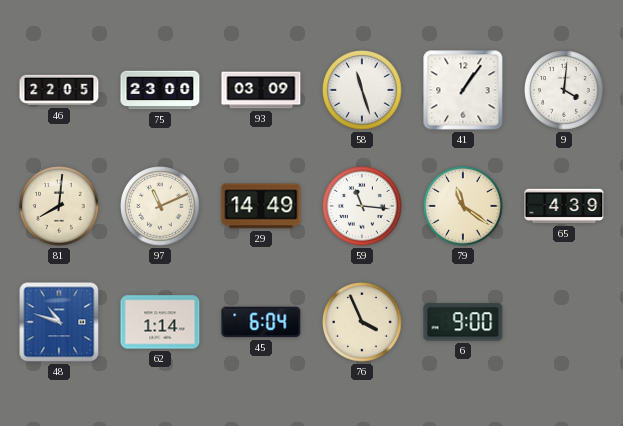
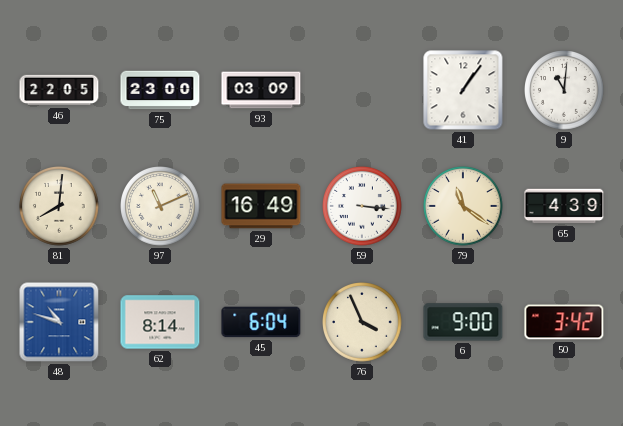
58: 11:27 -> none (362, 90)
9: 4:01 -> 11:01 (564, 90)
29: 14:49 -> 16:49 (261, 206)
59: 11:16 -> 3:16 (362, 206)
62: 1:14 -> 8:14 (160, 322)
50: none -> 3:42 (564, 322)
